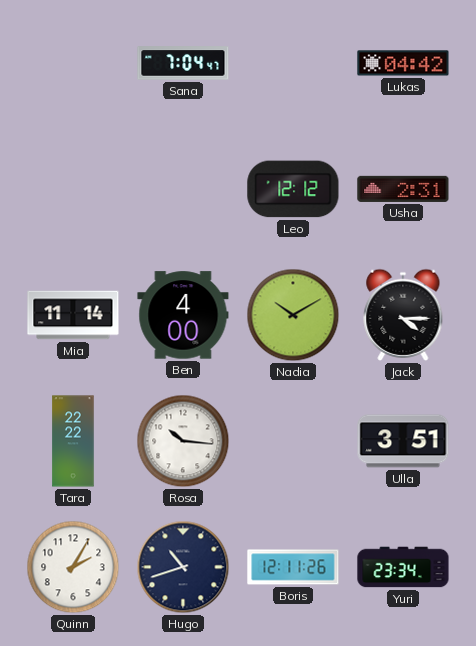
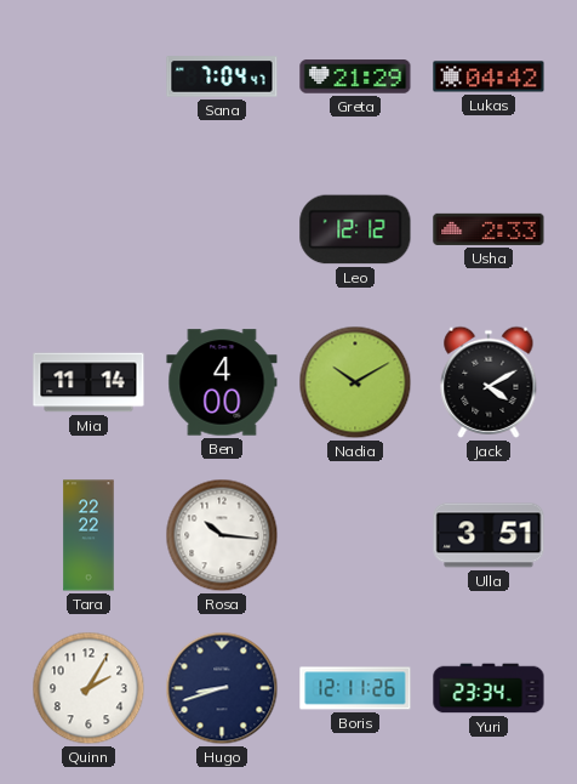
Greta: none -> 21:29 (355, 76)
Usha: 2:31 -> 2:33 (489, 229)
Jack: 4:15 -> 4:10 (489, 382)
Hugo: 10:42 -> 8:42 (222, 688)
